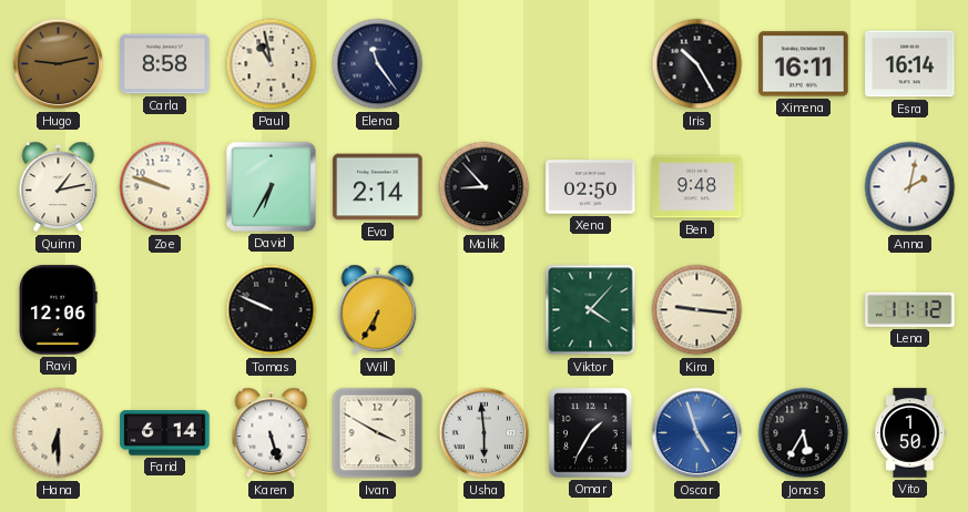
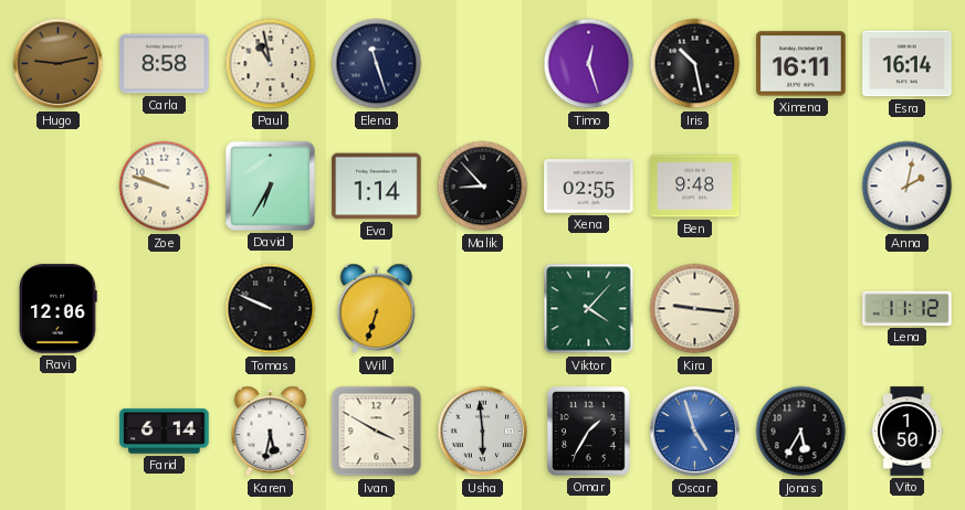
Elena: 11:24 -> 11:27 (377, 64)
Timo: none -> 12:27 (589, 64)
Iris: 10:25 -> 10:28 (695, 64)
Quinn: 1:13 -> none (59, 187)
Eva: 2:14 -> 1:14 (377, 187)
Xena: 02:50 -> 02:55 (589, 187)
Will: 6:35 -> 6:33 (377, 309)
Hana: 6:30 -> none (59, 433)
Karen: 5:27 -> 5:32 (271, 432)
